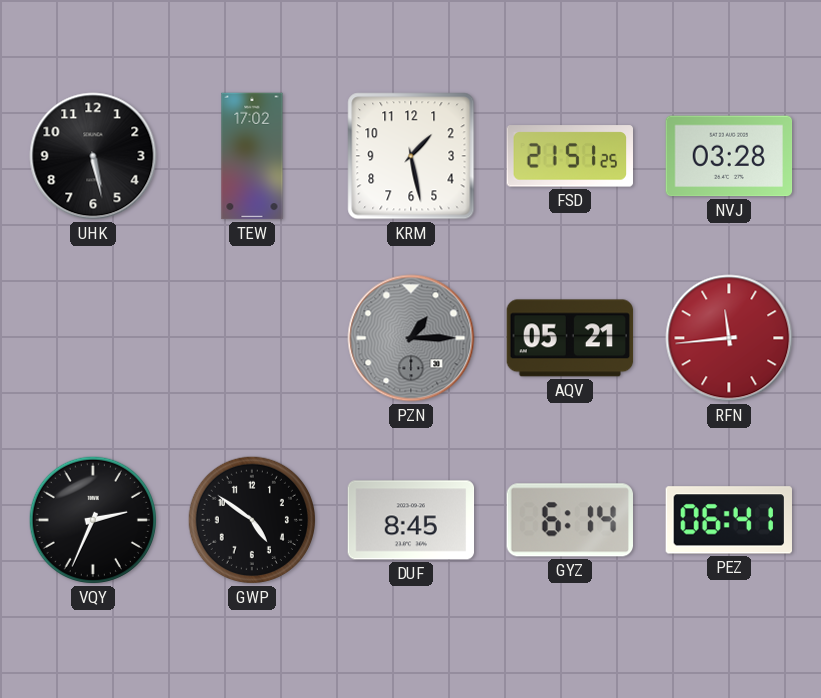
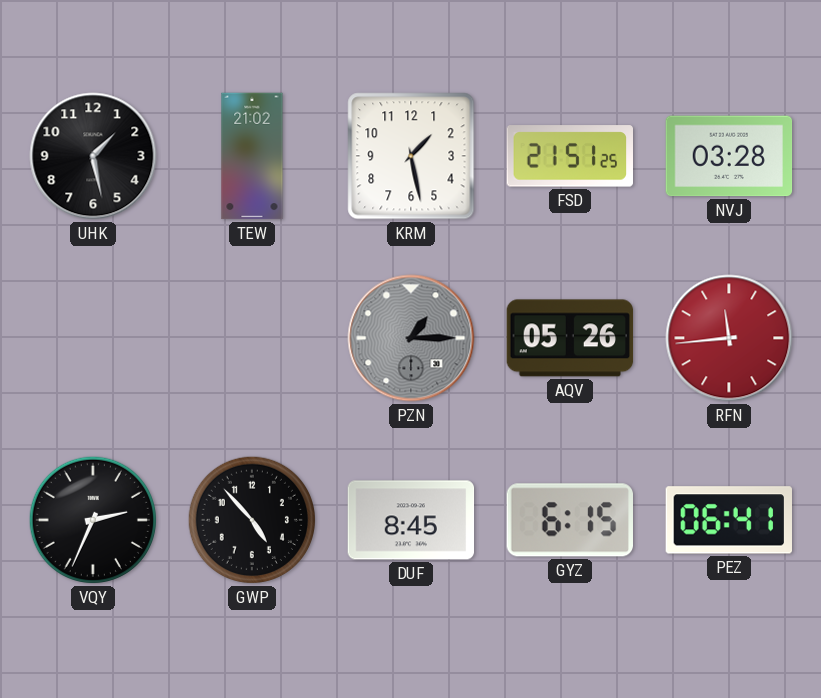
UHK: 5:28 -> 1:28 (93, 156)
TEW: 17:02 -> 21:02 (252, 156)
AQV: 05:21 -> 05:26 (570, 338)
GWP: 4:51 -> 4:53 (252, 520)
GYZ: 6:14 -> 6:15 (569, 520)
